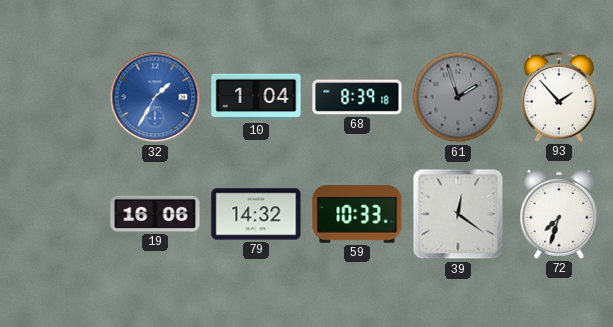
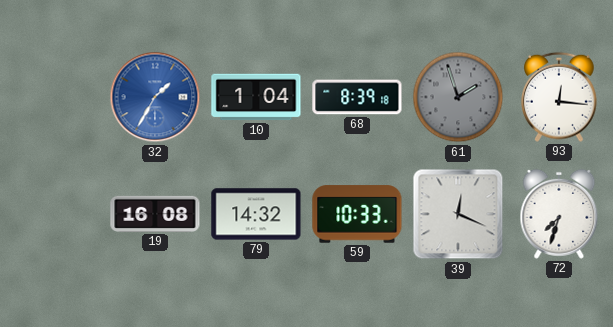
93: 1:53 -> 12:16 (560, 97)
19: 16:06 -> 16:08 (155, 214)
39: 12:21 -> 12:19 (458, 214)
